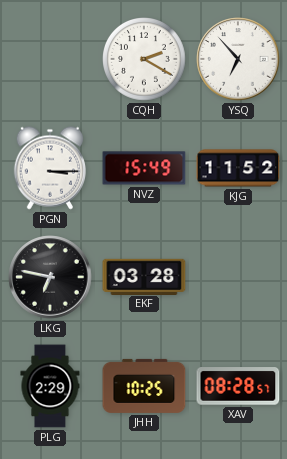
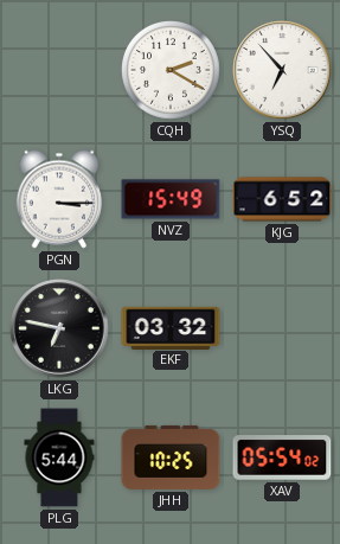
KJG: 11:52 -> 6:52 (282, 199)
EKF: 03:28 -> 03:32 (171, 327)
PLG: 2:29 -> 5:44 (59, 457)
XAV: 08:28 -> 05:54 (282, 457)
